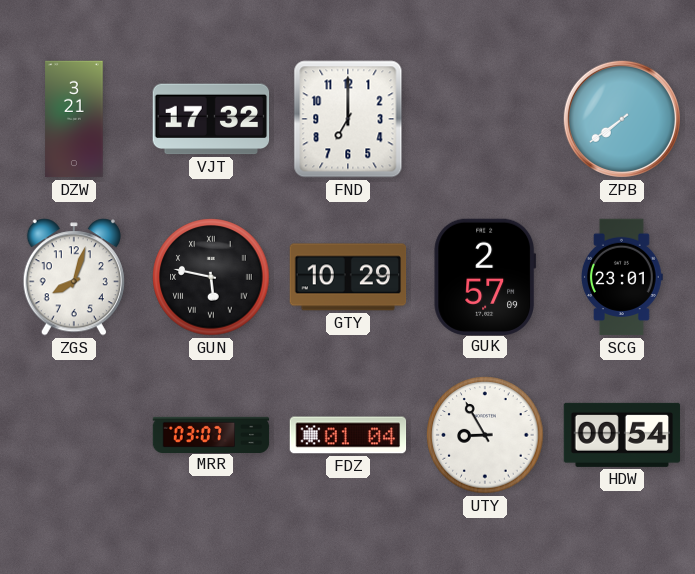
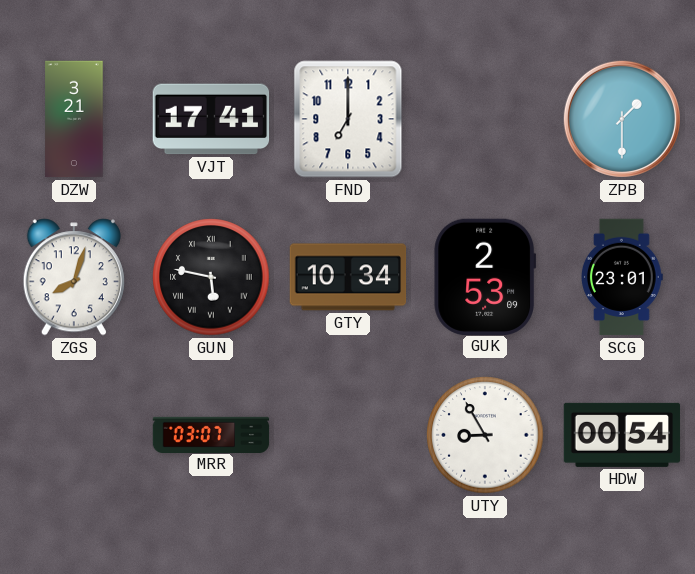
VJT: 17:32 -> 17:41 (211, 119)
ZPB: 7:39 -> 1:30 (622, 119)
GTY: 10:29 -> 10:34 (348, 277)
GUK: 2:57 -> 2:53 (485, 276)
FDZ: 01:04 -> none (348, 435)
